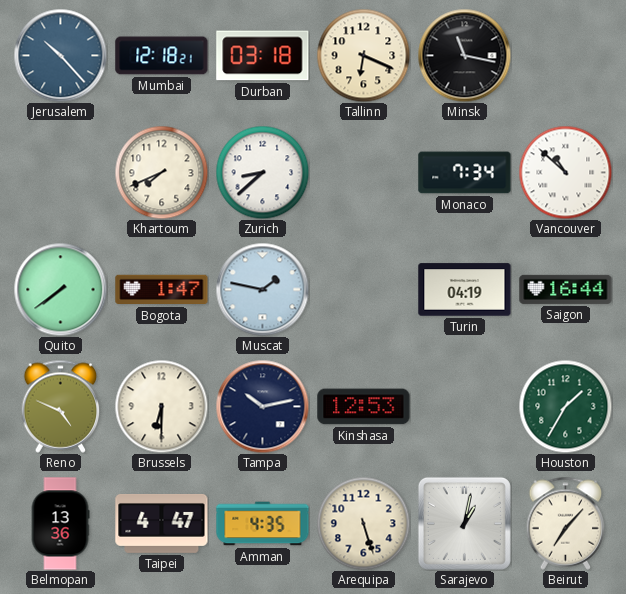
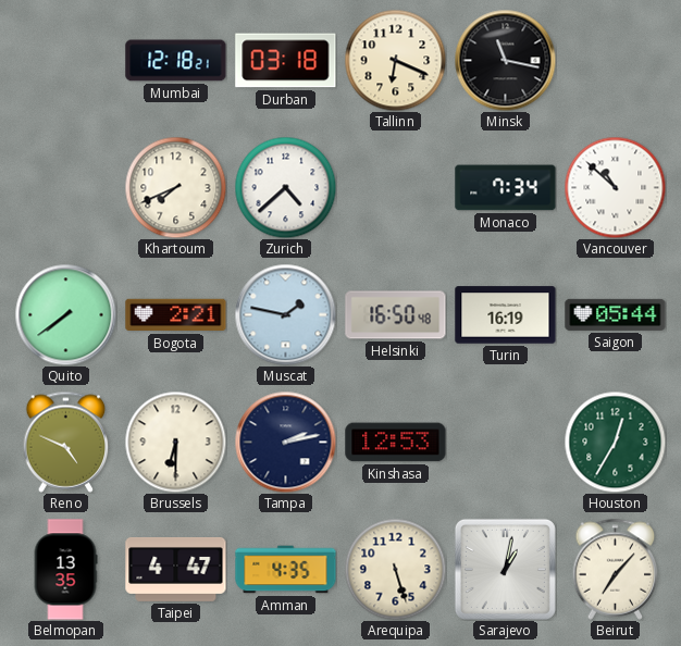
Jerusalem: 10:23 -> none (60, 55)
Zurich: 8:38 -> 4:38 (285, 187)
Bogota: 1:47 -> 2:21 (176, 315)
Helsinki: none -> 16:50 (396, 315)
Turin: 04:19 -> 16:19 (506, 315)
Saigon: 16:44 -> 05:44 (616, 314)
Tampa: 10:13 -> 2:13 (285, 442)
Houston: 1:35 -> 12:35 (615, 442)
Belmopan: 13:36 -> 13:35 (65, 570)
